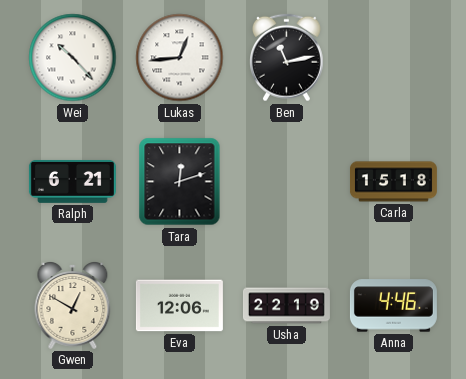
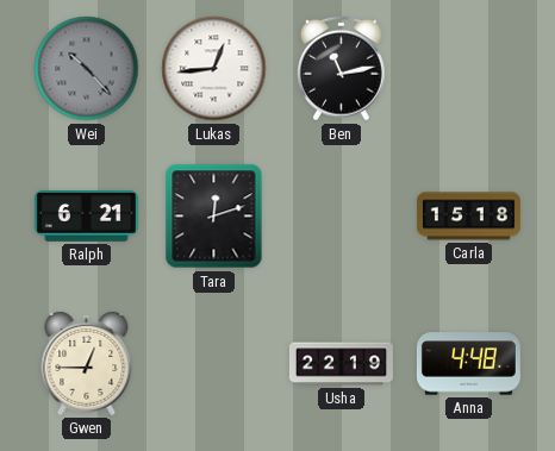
Wei dial: white -> grey (87, 69)
Gwen: 12:50 -> 12:45 (87, 364)
Eva: 12:06 -> none (179, 306)
Anna: 4:46 -> 4:48 (468, 364)
